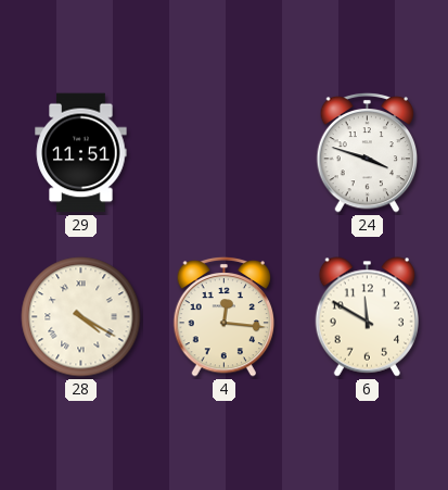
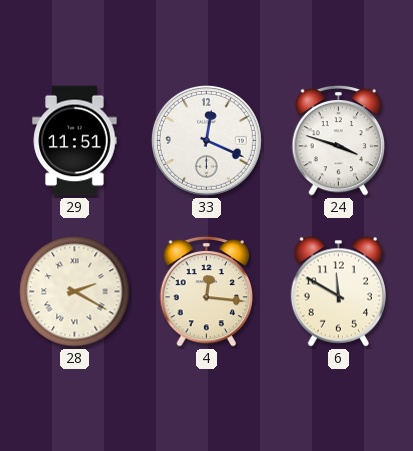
33: none -> 12:19 (206, 140)
28: 4:20 -> 2:20 (75, 292)
